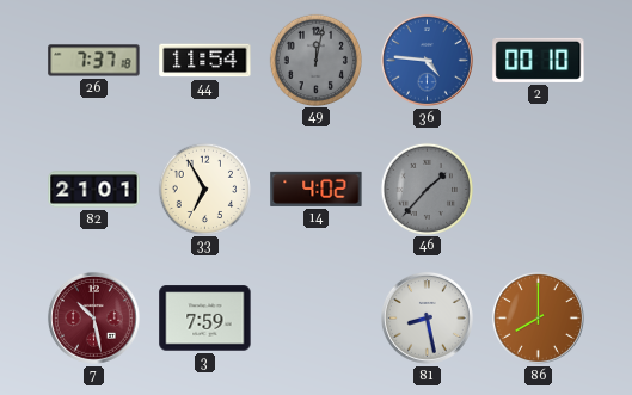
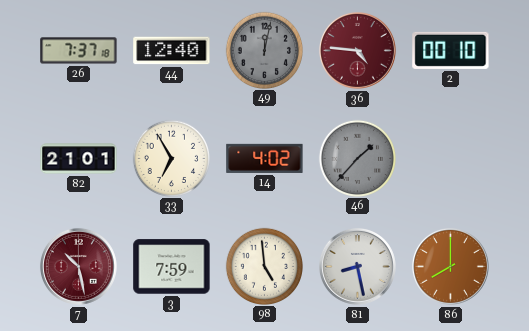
44: 11:54 -> 12:40 (172, 51)
36 dial: blue -> burgundy (357, 50)
98: none -> 4:59 (264, 266)
